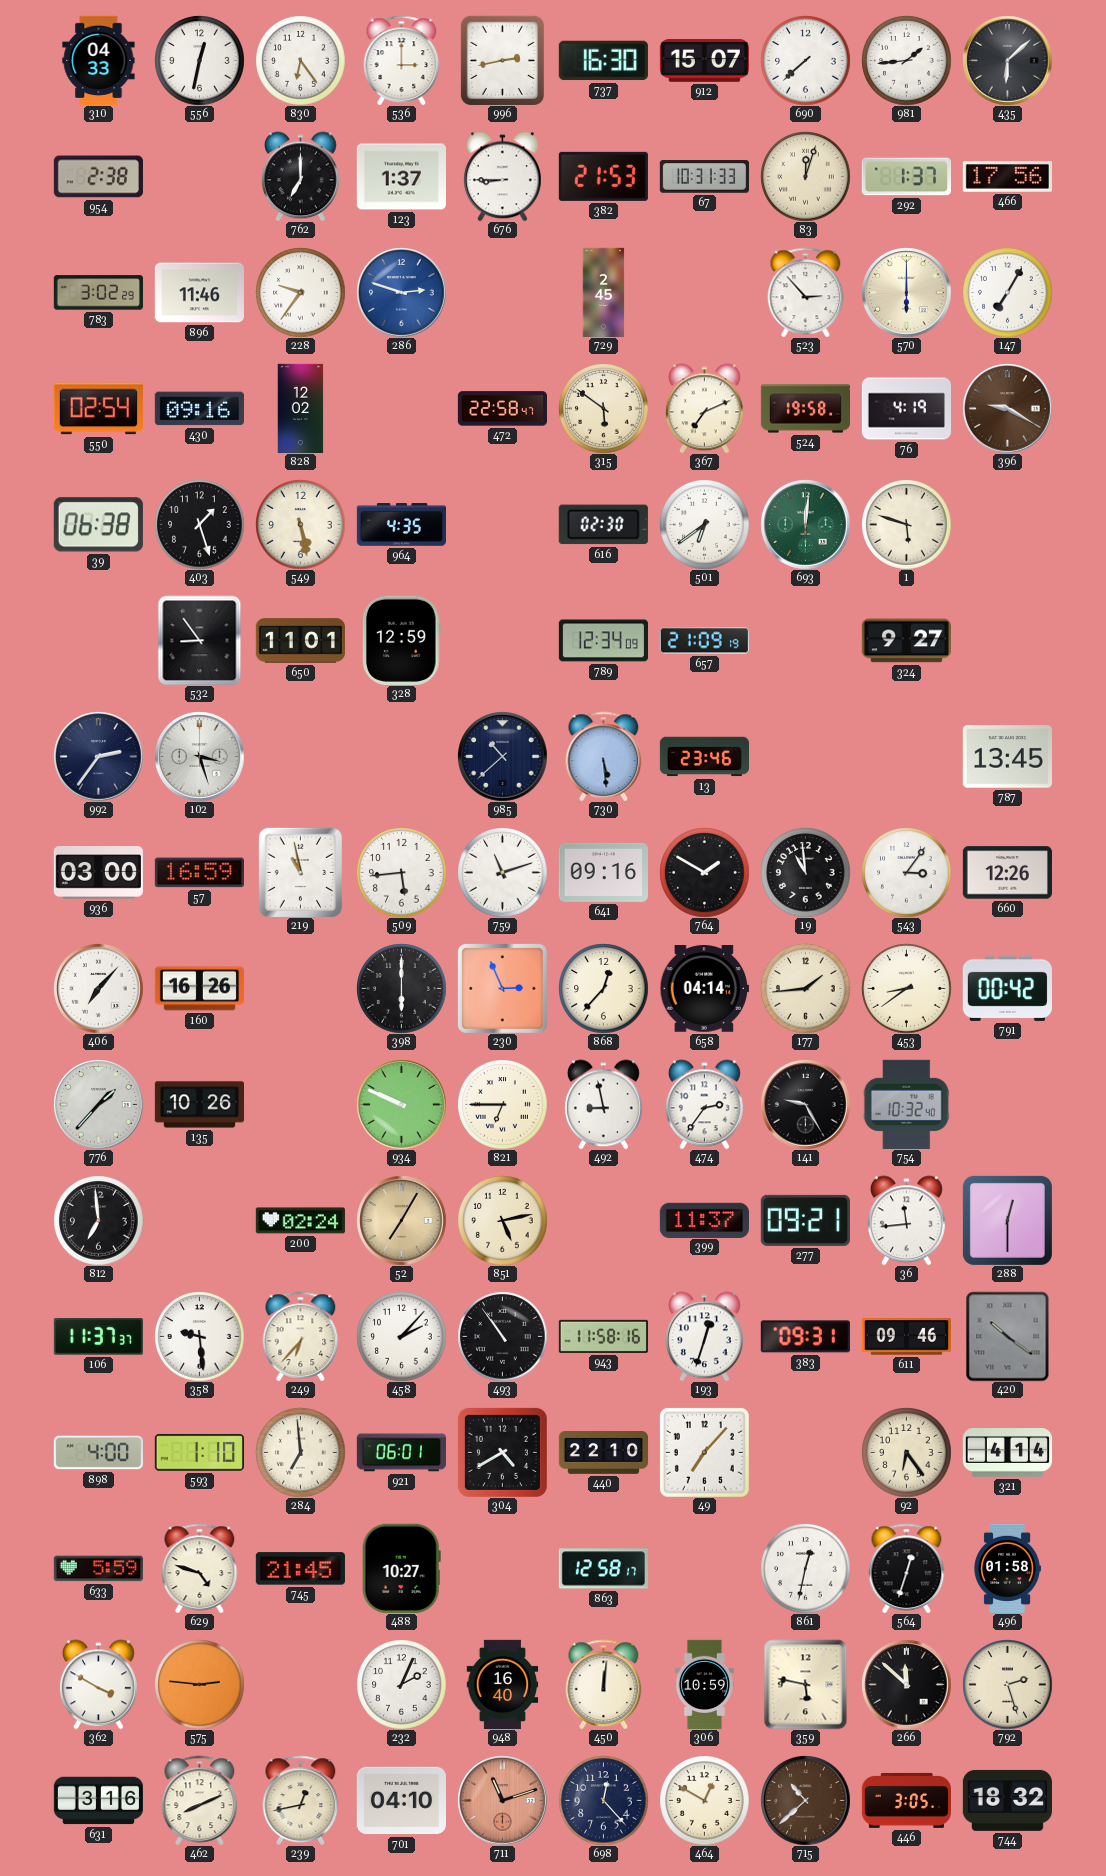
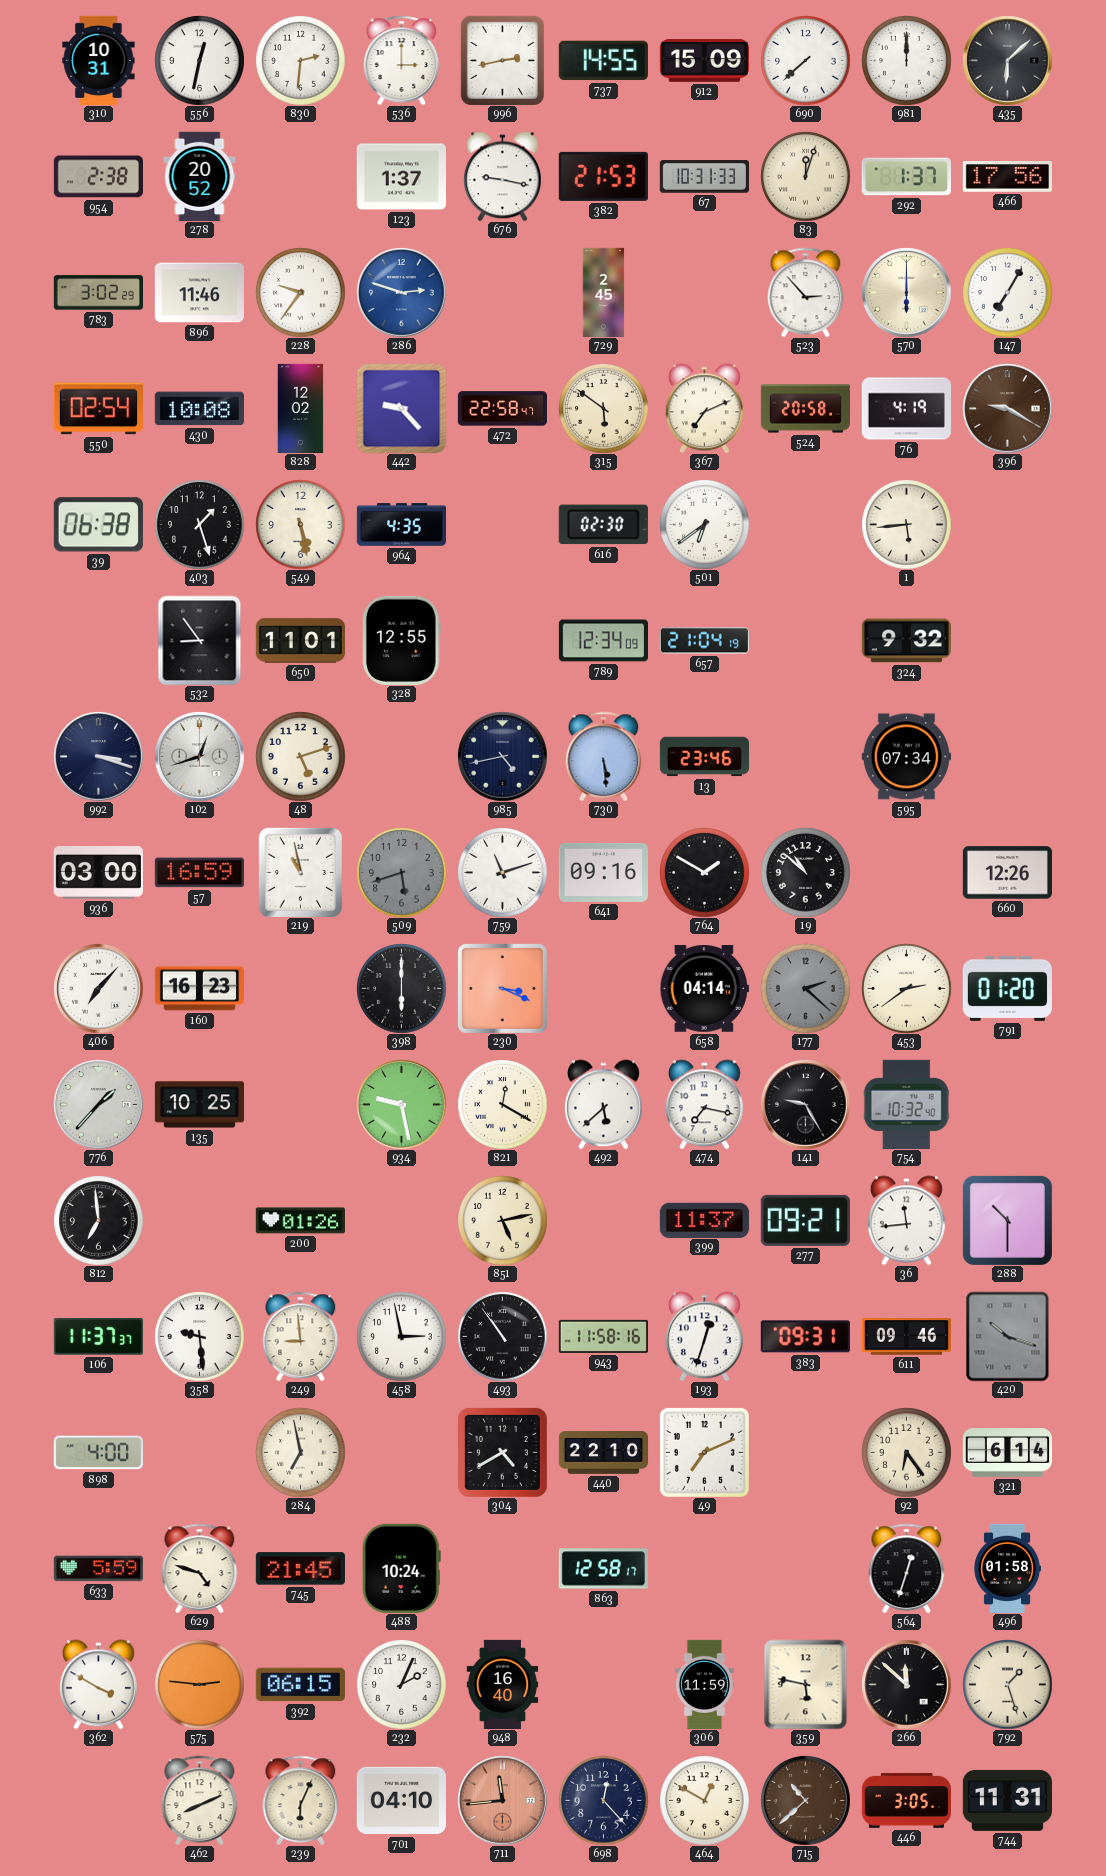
310: 04:33 -> 10:31 (99, 60)
830: 6:24 -> 2:31 (300, 60)
737: 16:30 -> 14:55 (603, 61)
912: 15:07 -> 15:09 (704, 60)
981: 1:44 -> 12:00 (906, 60)
278: none -> 20:52 (200, 176)
762: 7:00 -> none (300, 176)
676: 8:45 -> 9:17 (502, 176)
430: 09:16 -> 10:08 (199, 409)
442: none -> 9:23 (401, 408)
524: 19:58 -> 20:58 (805, 409)
693: 12:01 -> none (805, 524)
1: 5:48 -> 5:44 (906, 524)
328: 12:59 -> 12:55 (402, 640)
657: 21:09 -> 21:04 (704, 641)
324: 9:27 -> 9:32 (906, 641)
992: 2:36 -> 3:18 (98, 756)
102: 3:27 -> 12:42 (199, 756)
48: none -> 5:12 (300, 756)
985: 10:38 -> 4:43 (502, 756)
595: none -> 07:34 (906, 757)
787: 13:45 -> none (1007, 757)
509: 5:44 -> 5:42 (401, 872)
509 dial: white -> grey (401, 872)
19: 10:59 -> 10:52 (805, 872)
543: 3:06 -> none (906, 872)
160: 16:26 -> 16:23 (199, 989)
230: 2:56 -> 3:19 (502, 988)
868: 12:37 -> none (603, 988)
177: 1:44 -> 2:22 (805, 988)
177 dial: cream -> grey (805, 988)
453: 8:39 -> 2:39 (906, 988)
791: 00:42 -> 01:20 (1007, 988)
135: 10:26 -> 10:25 (199, 1105)
934: 9:49 -> 9:28 (401, 1104)
821: 6:45 -> 12:20 (502, 1104)
492: 8:58 -> 5:38 (603, 1104)
474: 2:36 -> 7:17 (704, 1104)
200: 02:24 -> 01:26 (300, 1221)
52: 7:05 -> none (401, 1220)
288: 12:30 -> 10:30 (1007, 1220)
249: 6:37 -> 8:59 (301, 1336)
458: 2:07 -> 2:58 (401, 1336)
420: 10:21 -> 10:18 (1008, 1336)
593: 1:10 -> none (199, 1453)
284: 6:59 -> 6:58 (300, 1452)
921: 06:01 -> none (401, 1453)
49: 7:07 -> 7:11 (704, 1452)
321: 4:14 -> 6:14 (1007, 1453)
488: 10:27 -> 10:24 (401, 1568)
861: 12:32 -> none (805, 1568)
392: none -> 06:15 (300, 1685)
450: 12:01 -> none (604, 1684)
306: 10:59 -> 11:59 (704, 1684)
792: 2:27 -> 1:27 (1007, 1684)
631: 3:16 -> none (98, 1801)
239: 12:43 -> 6:04 (301, 1800)
711: 11:12 -> 11:44 (502, 1800)
744: 18:32 -> 11:31 (1007, 1800)
